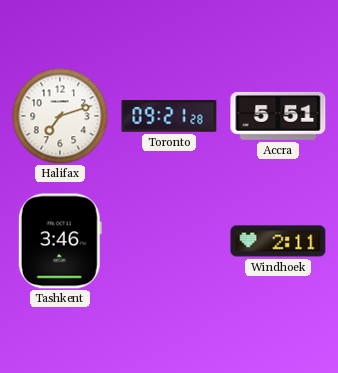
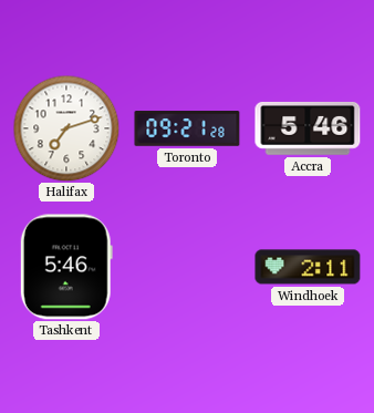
Accra: 5:51 -> 5:46 (308, 128)
Tashkent: 3:46 -> 5:46 (66, 267)
